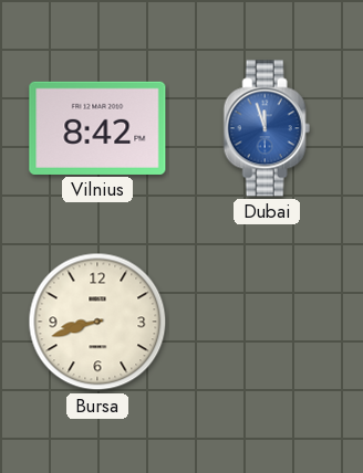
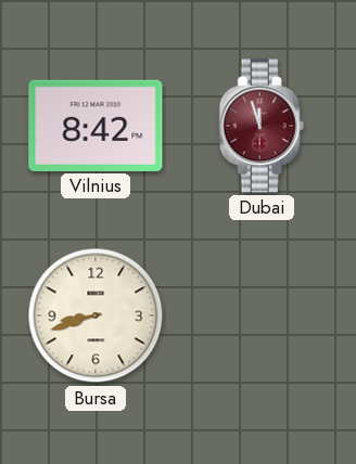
Dubai dial: blue -> burgundy (262, 126)
